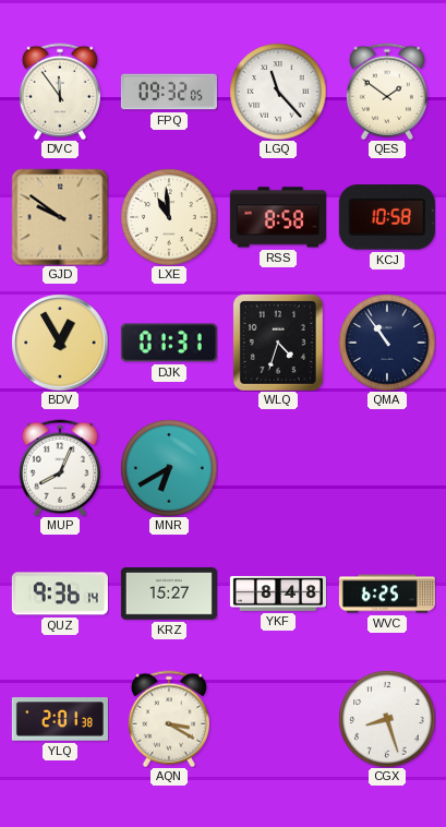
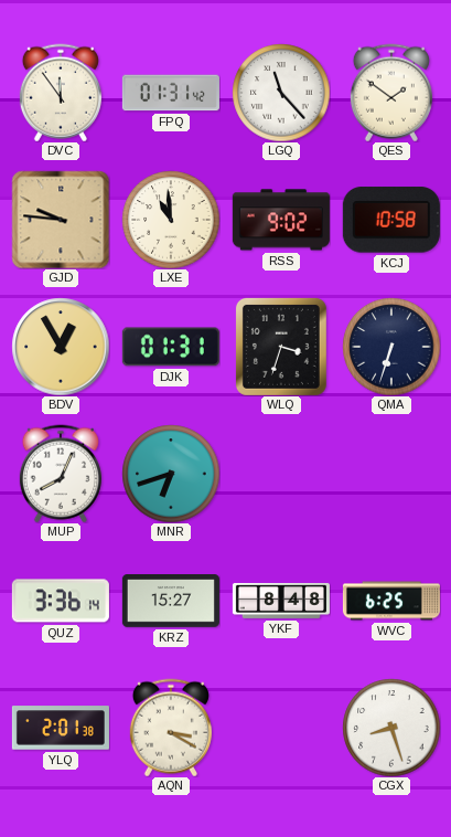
FPQ: 09:32 -> 01:31 (171, 93)
GJD: 9:51 -> 9:46 (61, 220)
RSS: 8:58 -> 9:02 (281, 220)
WLQ: 4:33 -> 3:33 (281, 347)
QMA: 10:54 -> 6:33 (391, 347)
MNR: 6:40 -> 6:42 (171, 474)
QUZ: 9:36 -> 3:36 (61, 601)
